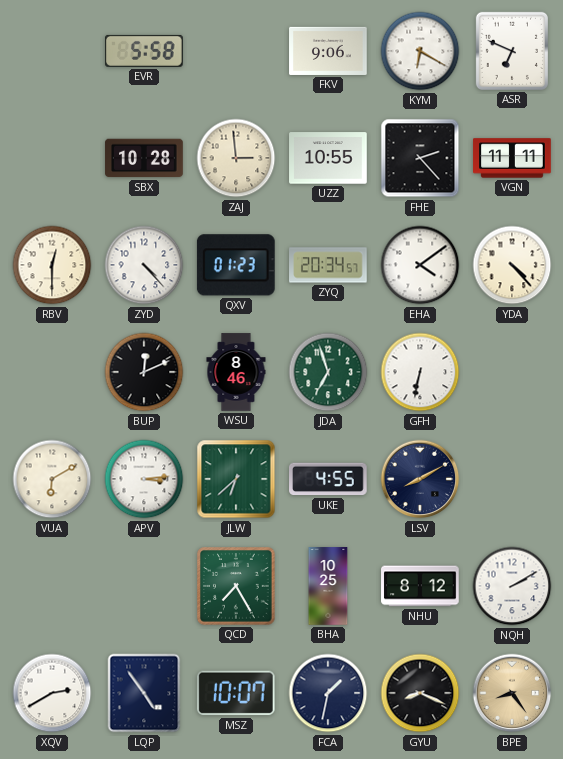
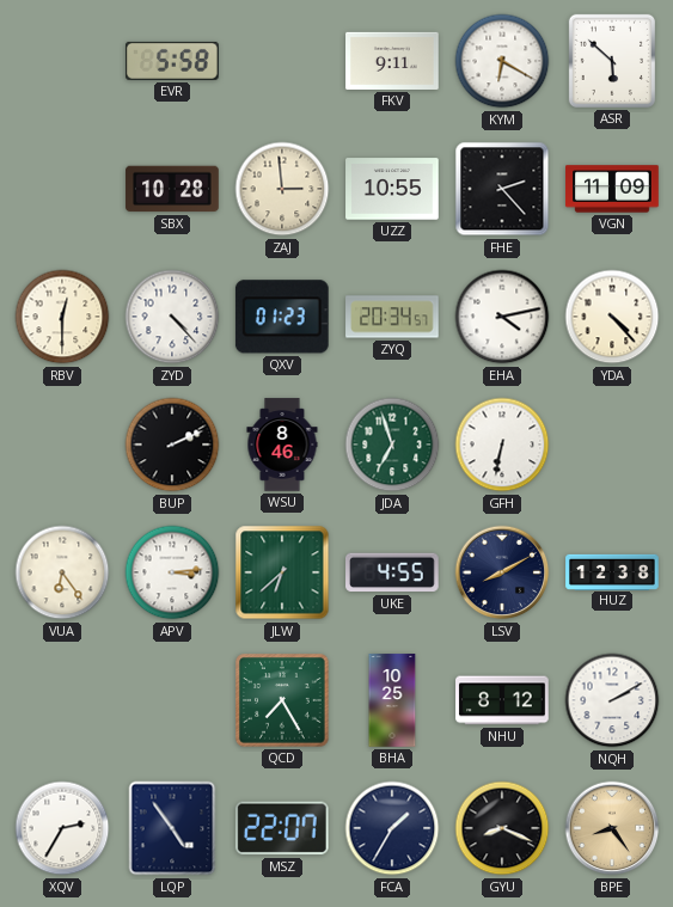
FKV: 9:06 -> 9:11 (392, 61)
ASR: 6:49 -> 5:52 (612, 61)
VGN: 11:11 -> 11:09 (612, 189)
EHA: 4:09 -> 4:13 (502, 317)
BUP: 12:11 -> 2:11 (172, 445)
VUA: 6:10 -> 6:24 (62, 572)
HUZ: none -> 12:38 (612, 571)
XQV: 2:40 -> 2:35 (62, 828)
MSZ: 10:07 -> 22:07 (282, 828)
FCA: 1:32 -> 1:35 (392, 828)
